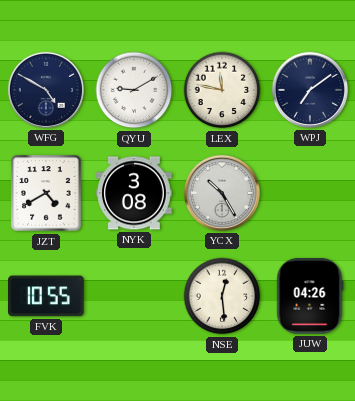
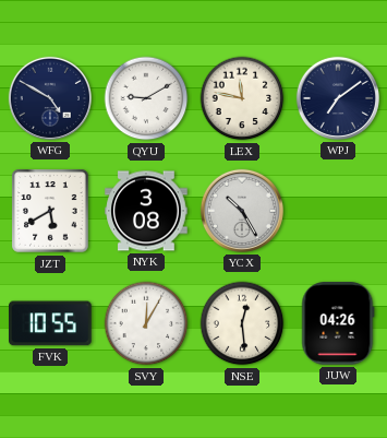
JZT: 4:40 -> 5:40 (50, 211)
SVY: none -> 12:05 (146, 323)
